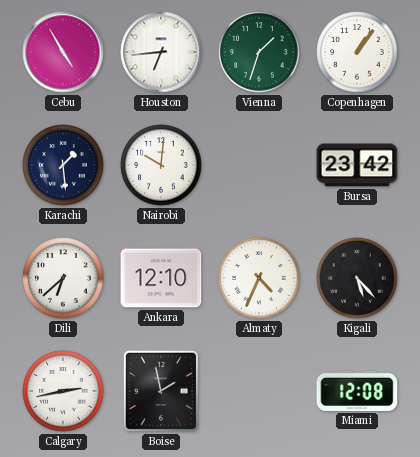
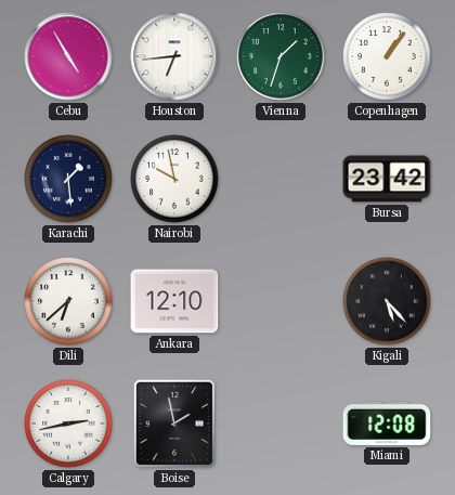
Nairobi: 10:01 -> 9:58 (174, 179)
Almaty: 4:34 -> none (259, 278)
